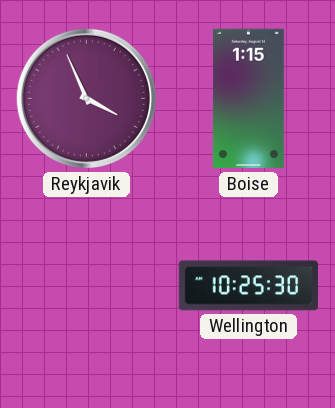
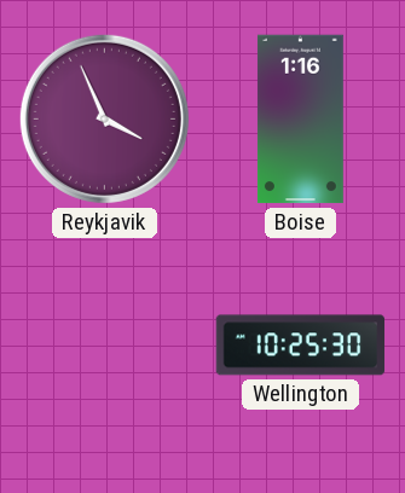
Boise: 1:15 -> 1:16 (300, 120)
